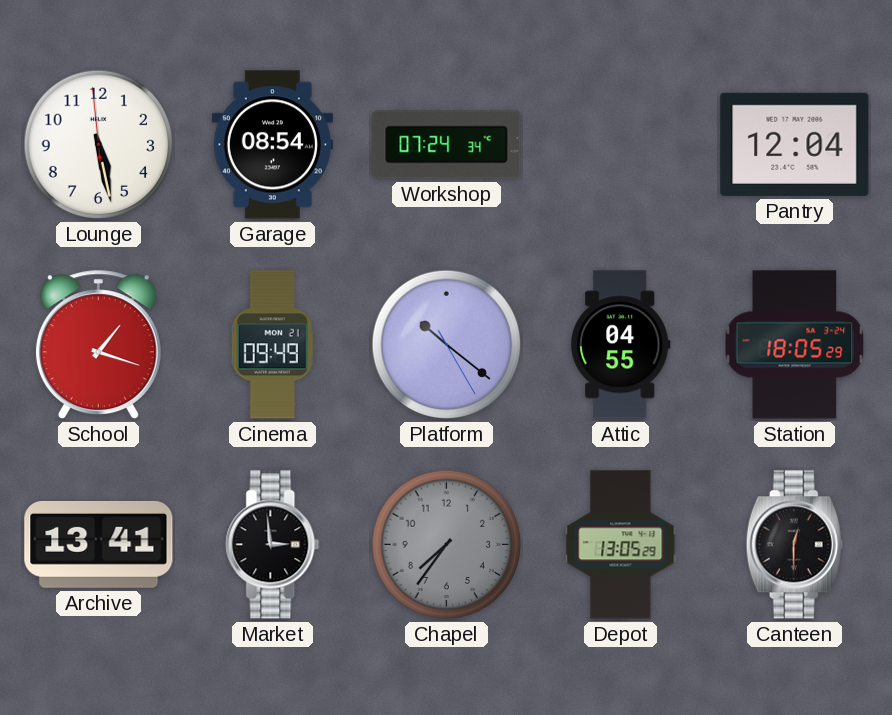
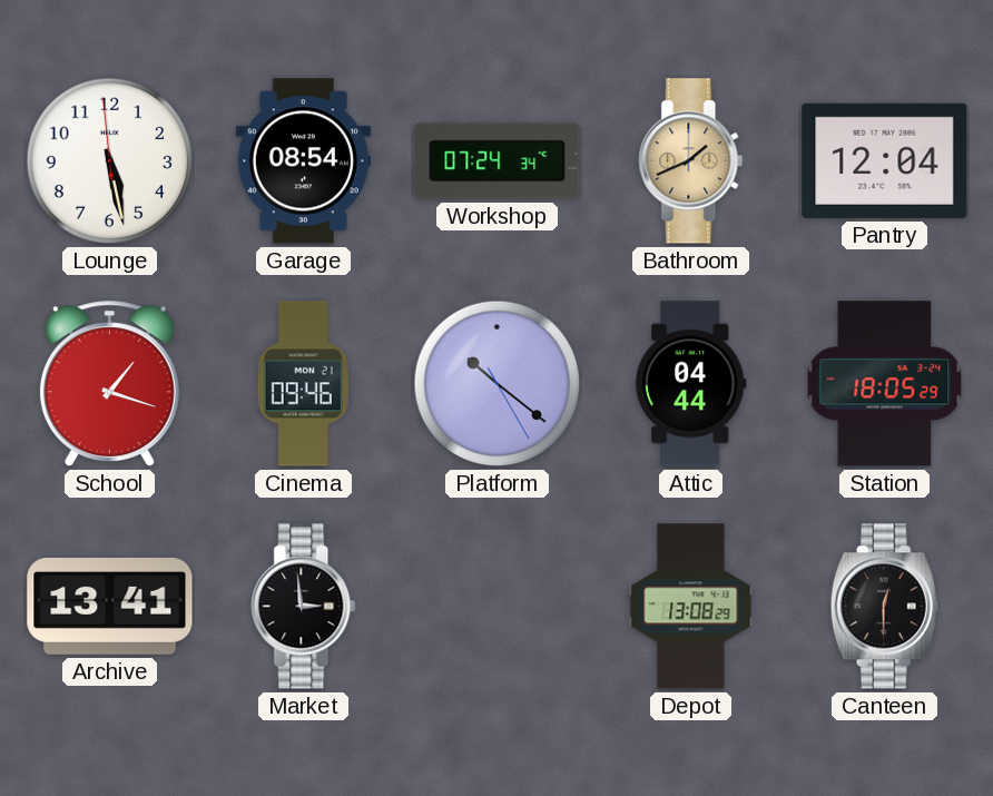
Bathroom: none -> 1:41 (691, 161)
Cinema: 09:49 -> 09:46 (304, 384)
Attic: 04:55 -> 04:44 (691, 384)
Chapel: 7:36 -> none (447, 545)
Depot: 13:05 -> 13:08 (691, 607)
